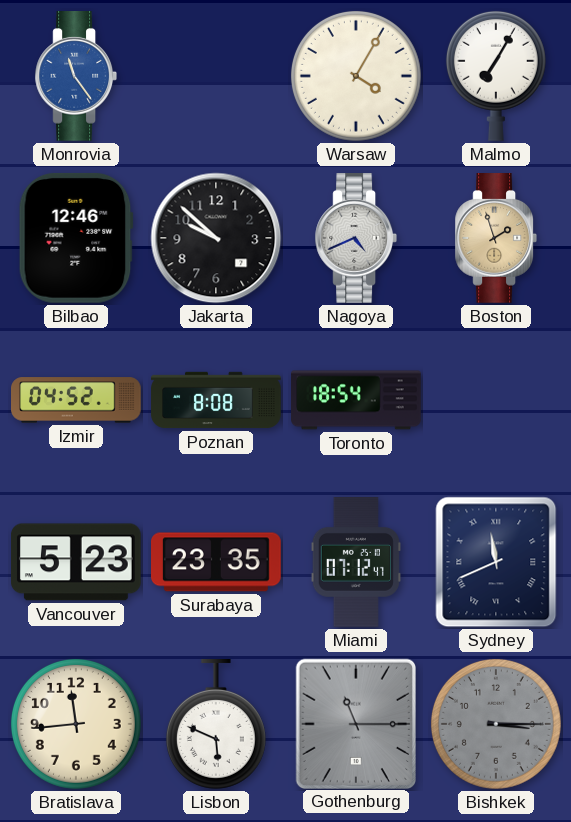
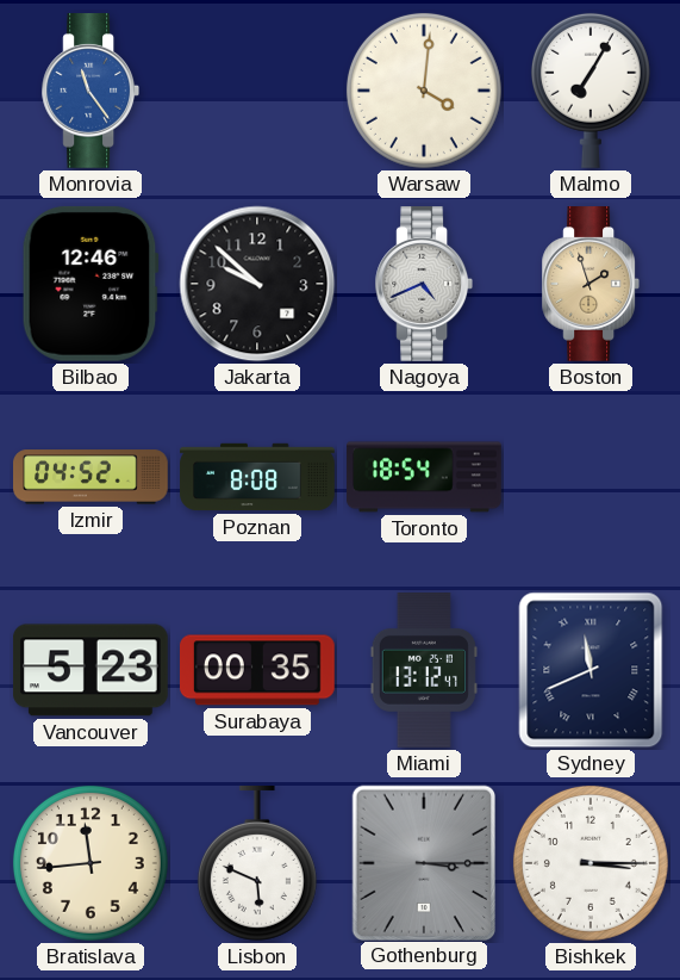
Warsaw: 4:05 -> 4:01 (424, 91)
Surabaya: 23:35 -> 00:35 (258, 670)
Miami: 07:12 -> 13:12 (424, 671)
Gothenburg: 11:15 -> 3:15 (423, 862)
Bishkek dial: grey -> white (591, 863)
